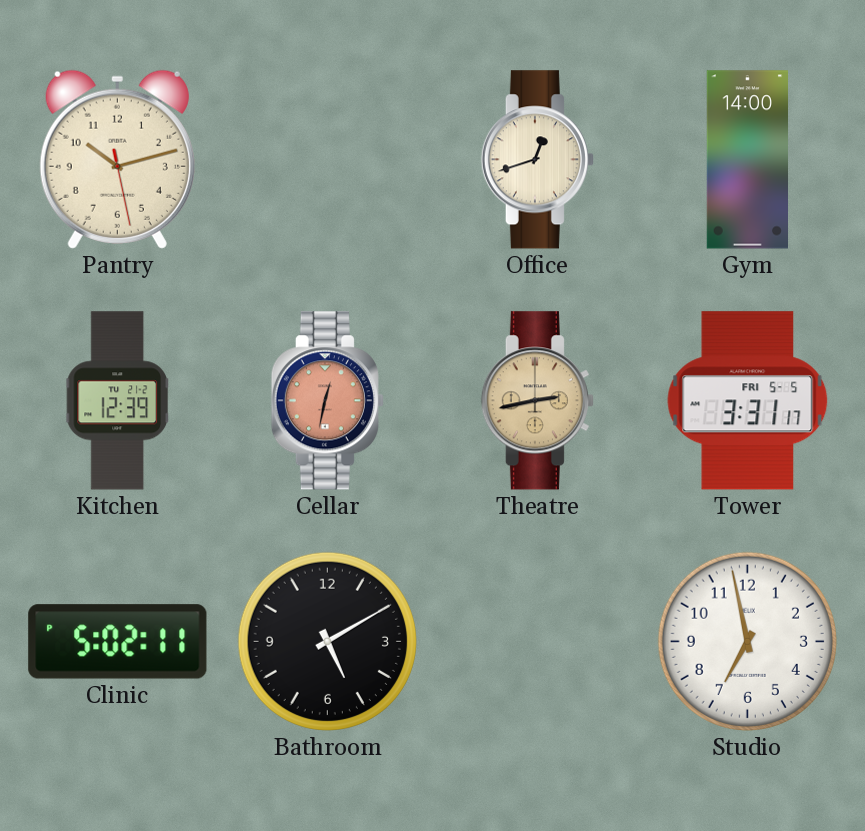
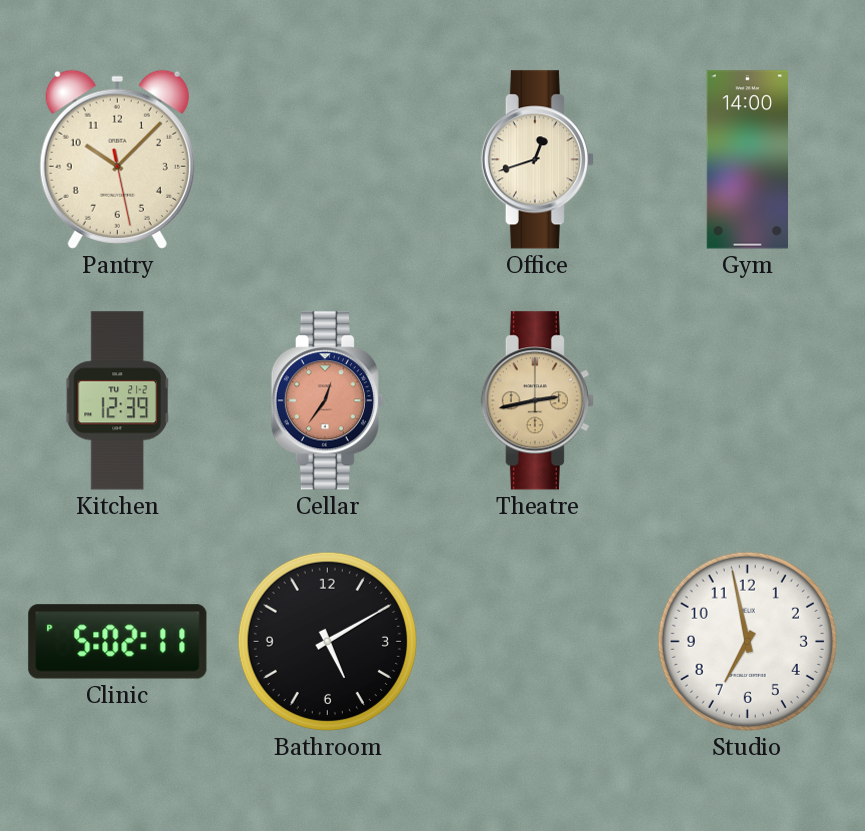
Pantry: 10:12 -> 10:07 (117, 159)
Cellar: 12:32 -> 12:36 (327, 401)
Tower: 3:31 -> none (748, 401)
